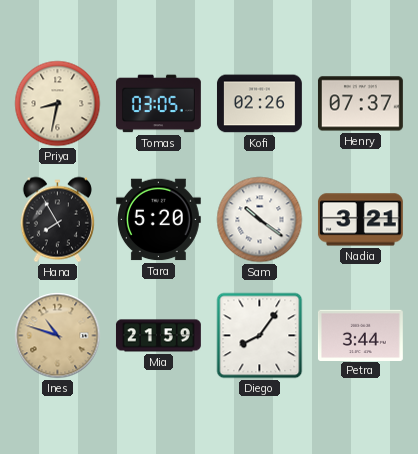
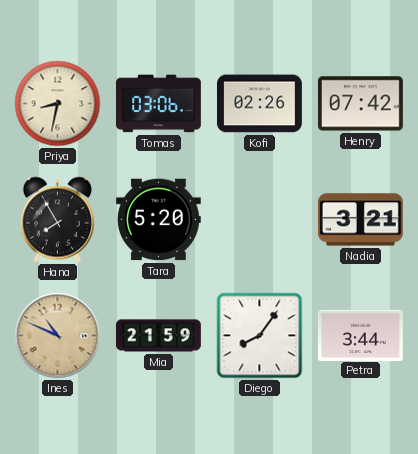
Tomas: 03:05 -> 03:06 (158, 104)
Henry: 07:37 -> 07:42 (360, 104)
Sam: 10:21 -> none (260, 220)
Ines: 10:48 -> 10:49 (58, 336)
